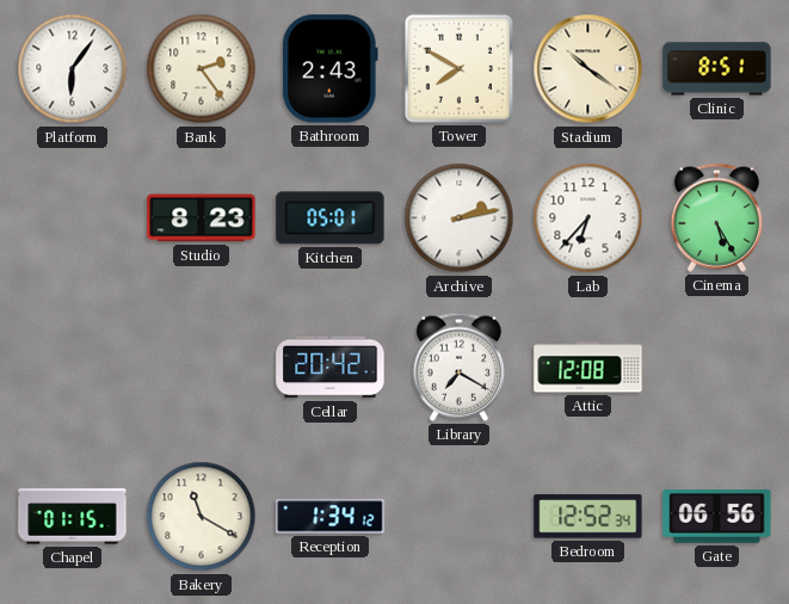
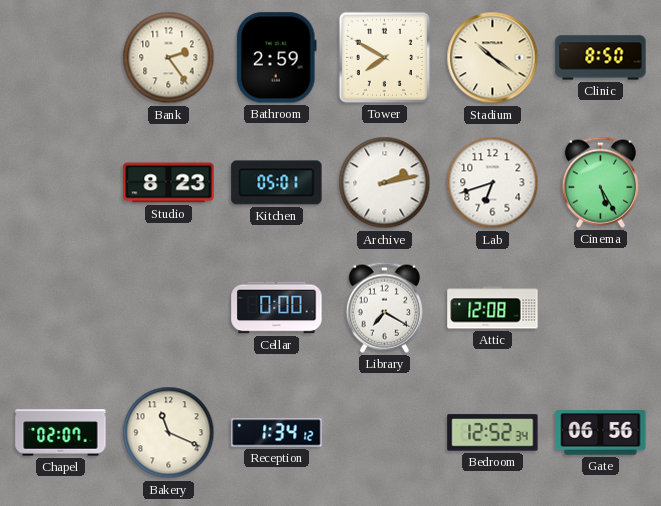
Platform: 6:06 -> none (73, 69)
Bathroom: 2:43 -> 2:59 (276, 58)
Clinic: 8:51 -> 8:50 (601, 58)
Lab: 6:37 -> 6:42 (493, 183)
Cellar: 20:42 -> 0:00 (277, 308)
Chapel: 01:15 -> 02:07 (61, 433)
Bakery: 11:20 -> 11:19 (169, 433)
